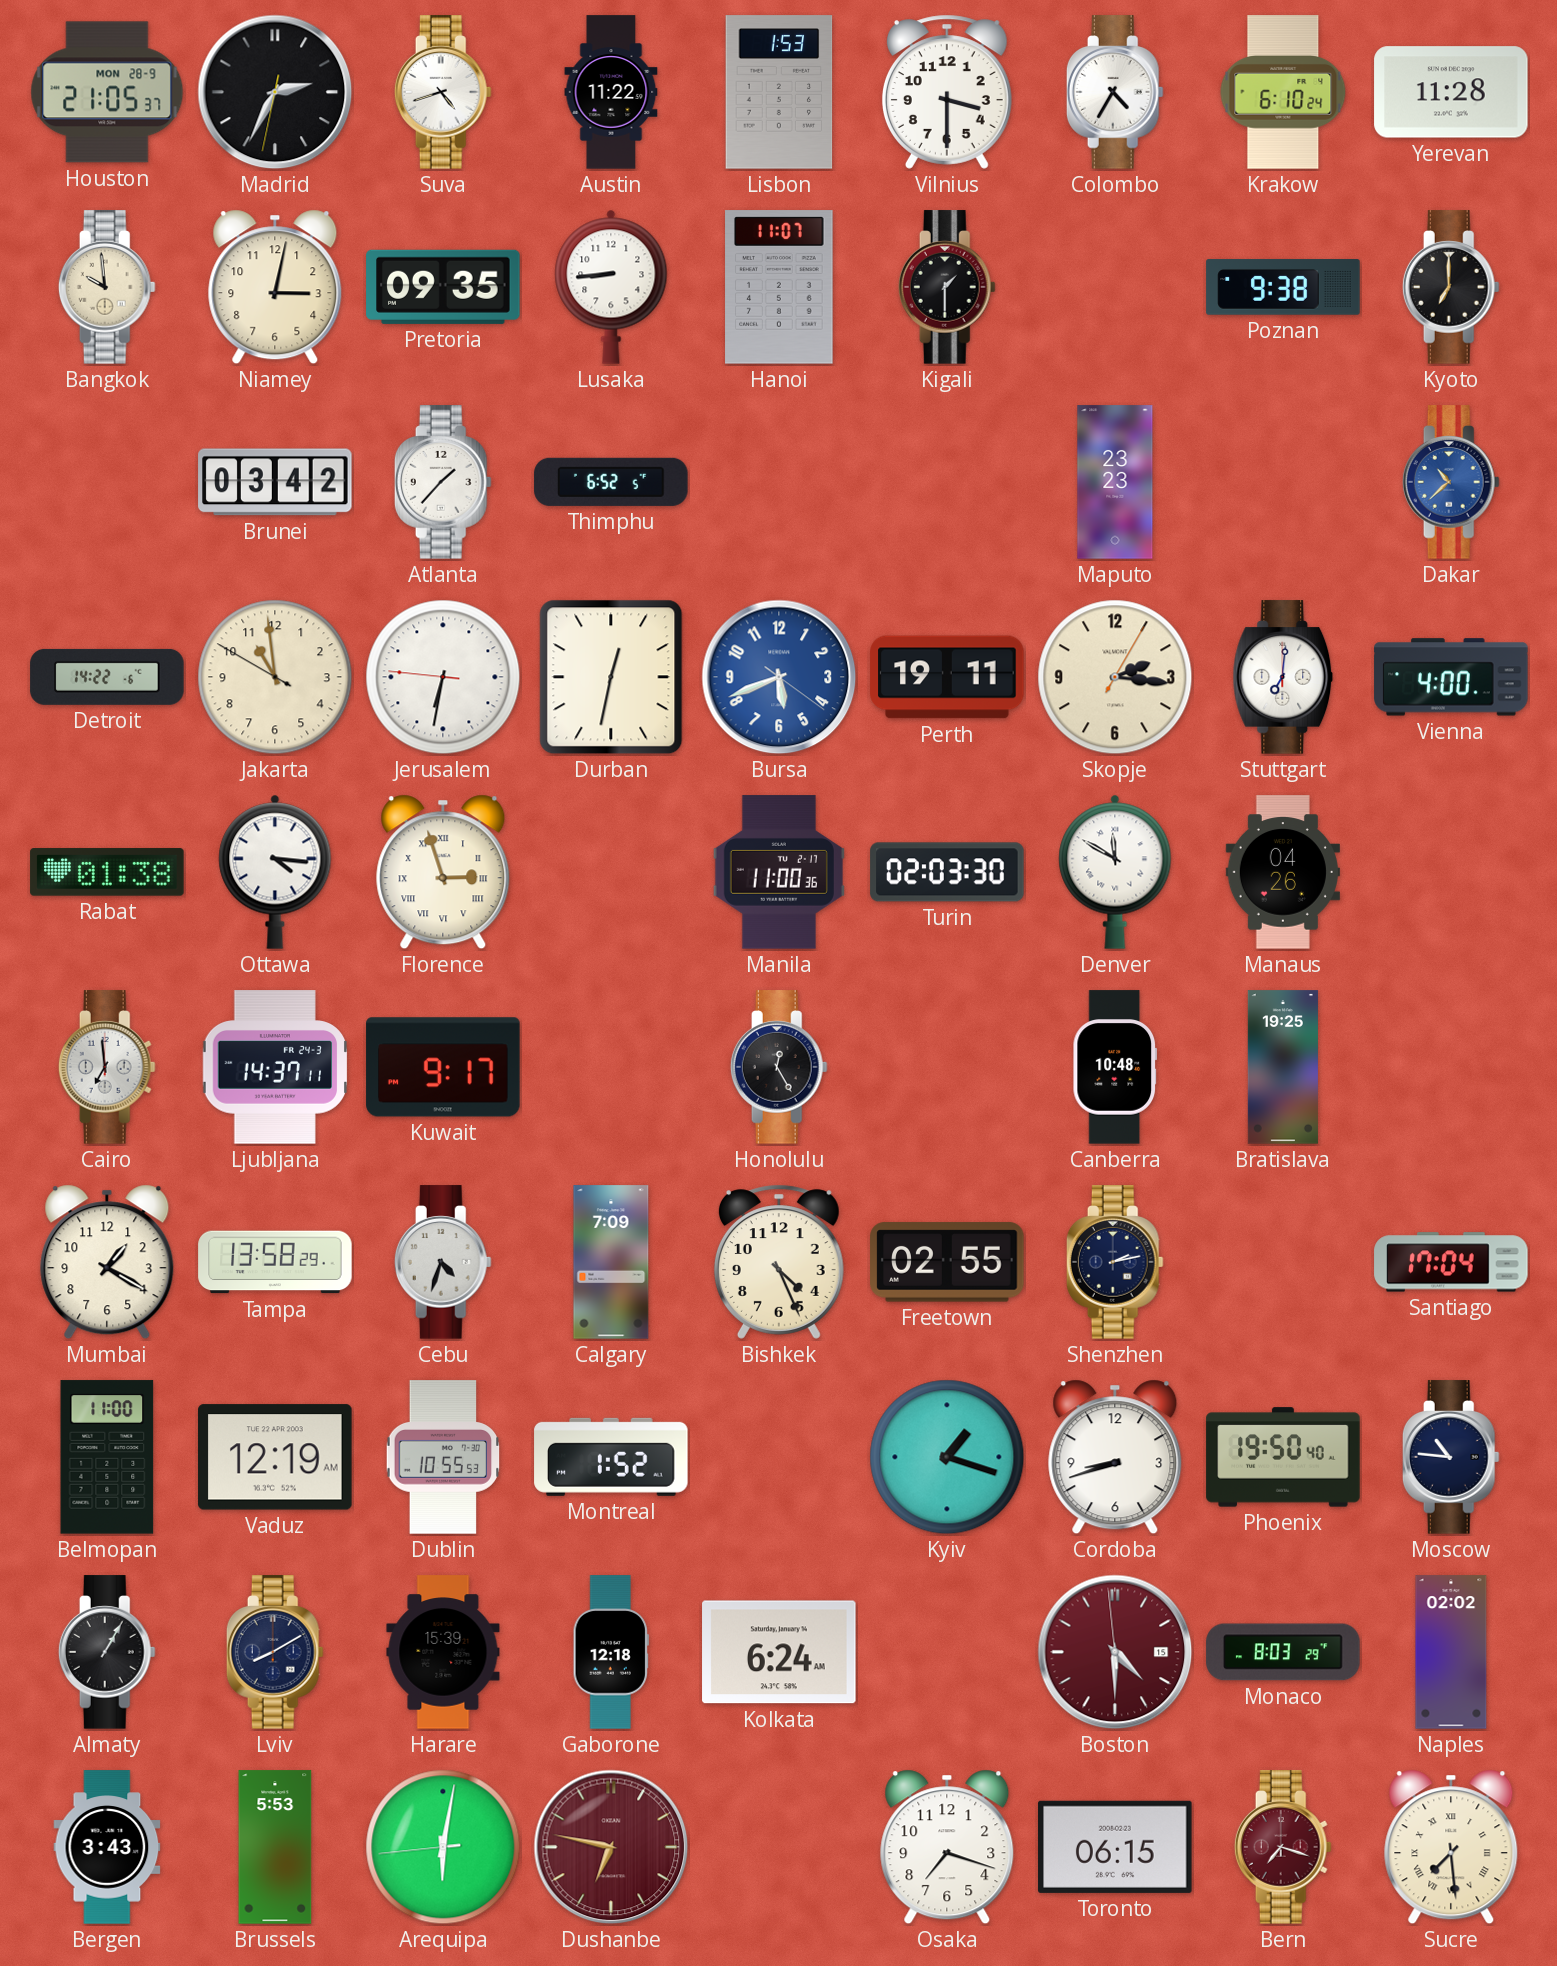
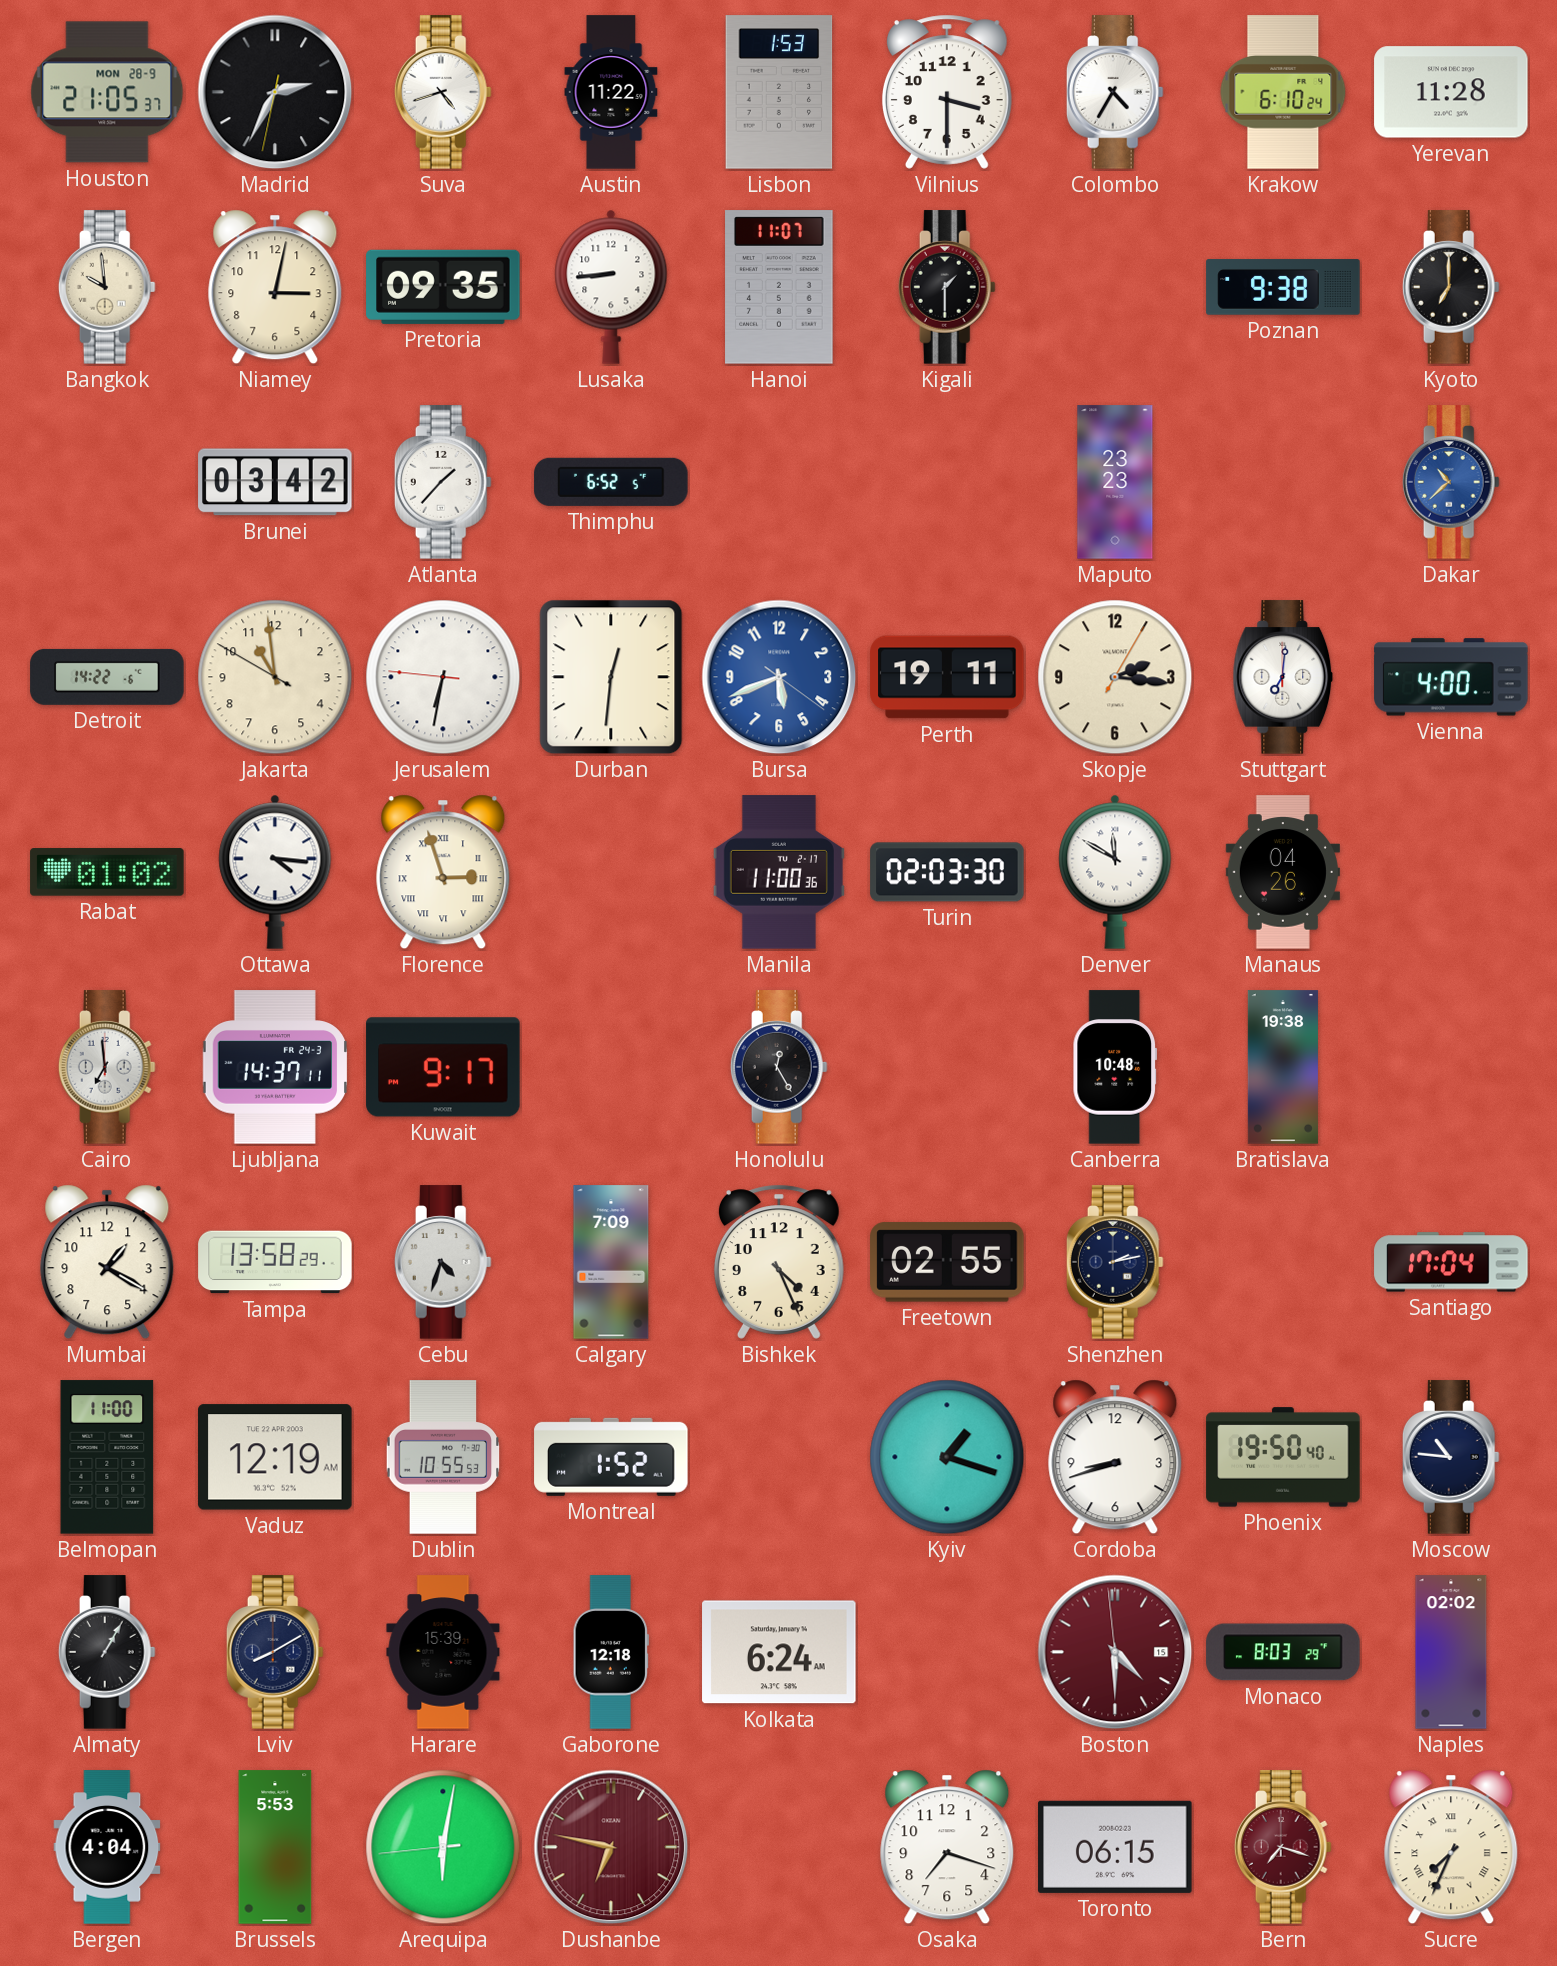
Durban: 12:32 -> 12:31 (611, 677)
Rabat: 01:38 -> 01:02 (107, 872)
Bratislava: 19:25 -> 19:38 (1283, 1067)
Bergen: 3:43 -> 4:04 (107, 1847)
Sucre: 7:29 -> 7:34 (1451, 1847)
